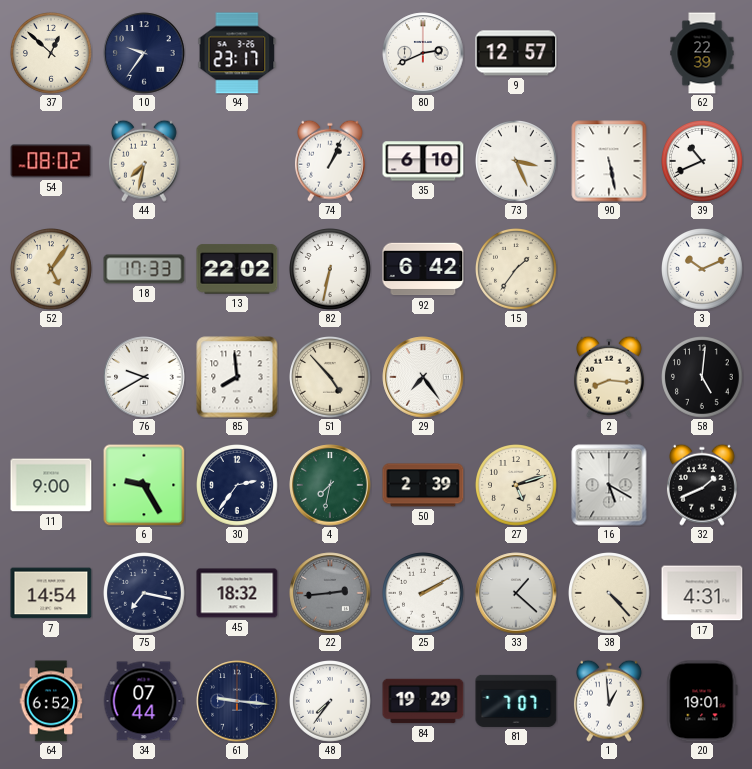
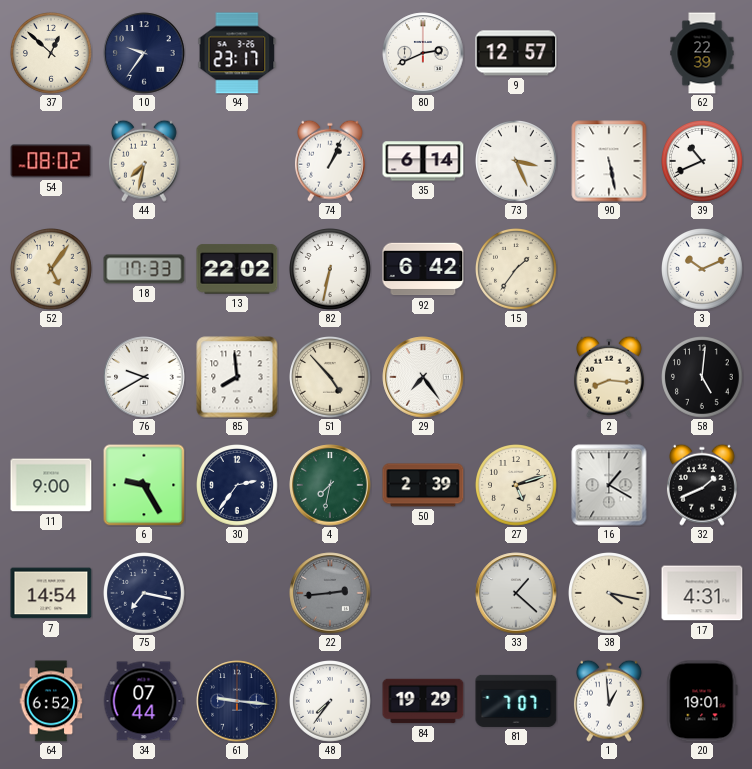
35: 6:10 -> 6:14 (423, 161)
16: 5:20 -> 1:20 (609, 485)
45: 18:32 -> none (237, 593)
25: 2:10 -> none (424, 594)
38: 4:23 -> 4:17 (610, 594)
